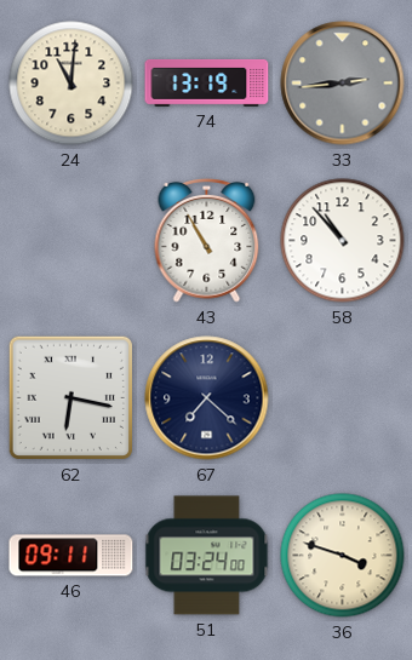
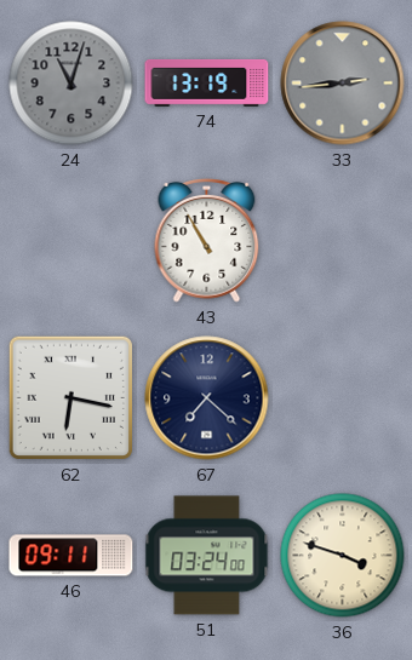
24: 11:01 -> 11:03 (71, 84)
24 dial: cream -> grey (71, 84)
58: 10:53 -> none (343, 241)
